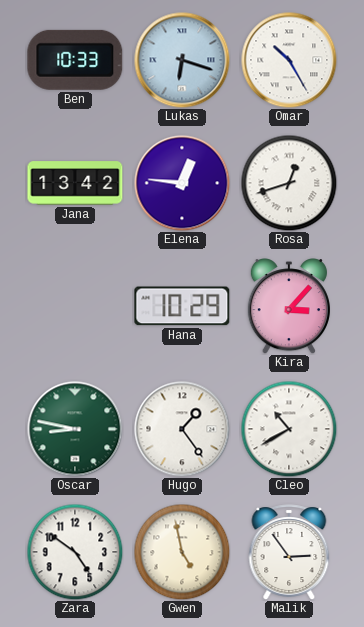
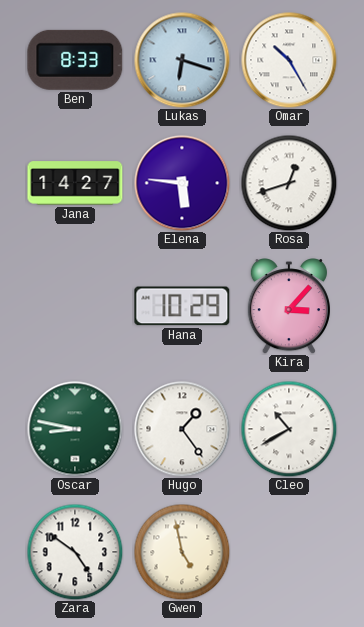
Ben: 10:33 -> 8:33 (75, 60)
Jana: 13:42 -> 14:27 (75, 183)
Elena: 12:46 -> 5:46 (182, 183)
Malik: 2:54 -> none (289, 552)
